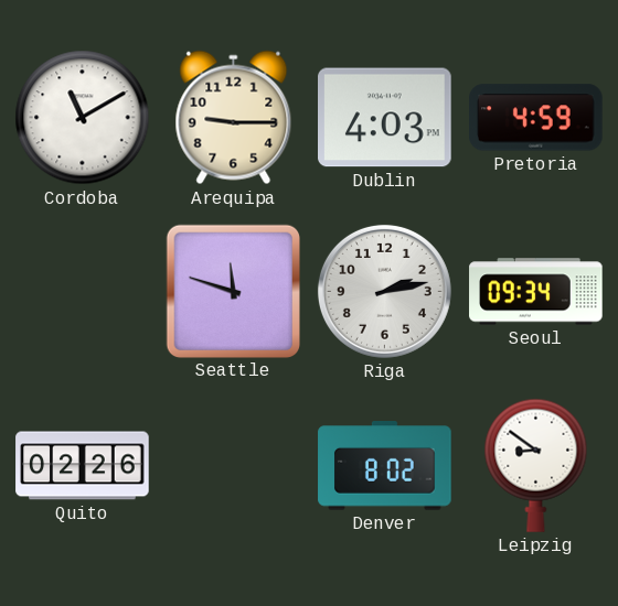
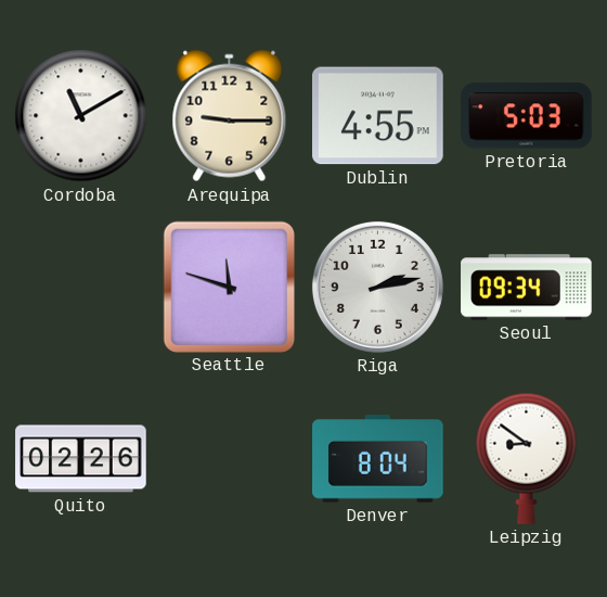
Dublin: 4:03 -> 4:55 (378, 116)
Pretoria: 4:59 -> 5:03 (527, 116)
Denver: 8:02 -> 8:04 (378, 459)
